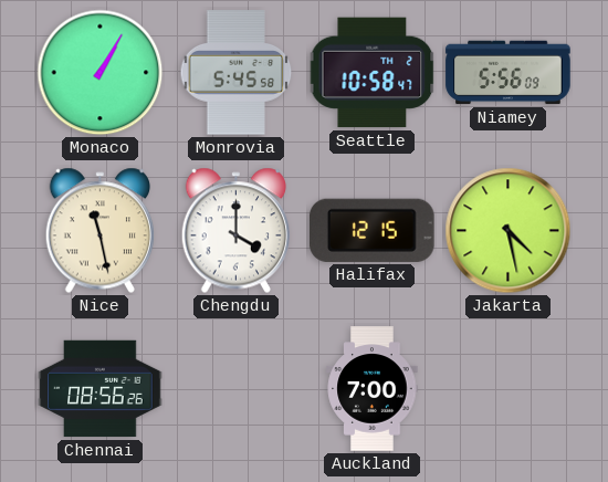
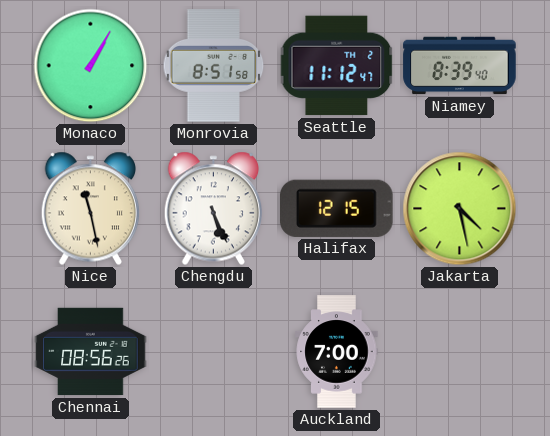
Monrovia: 5:45 -> 8:51 (214, 66)
Seattle: 10:58 -> 11:12 (337, 66)
Niamey: 5:56 -> 8:39 (460, 66)
Chengdu: 4:00 -> 5:26 (213, 209)
